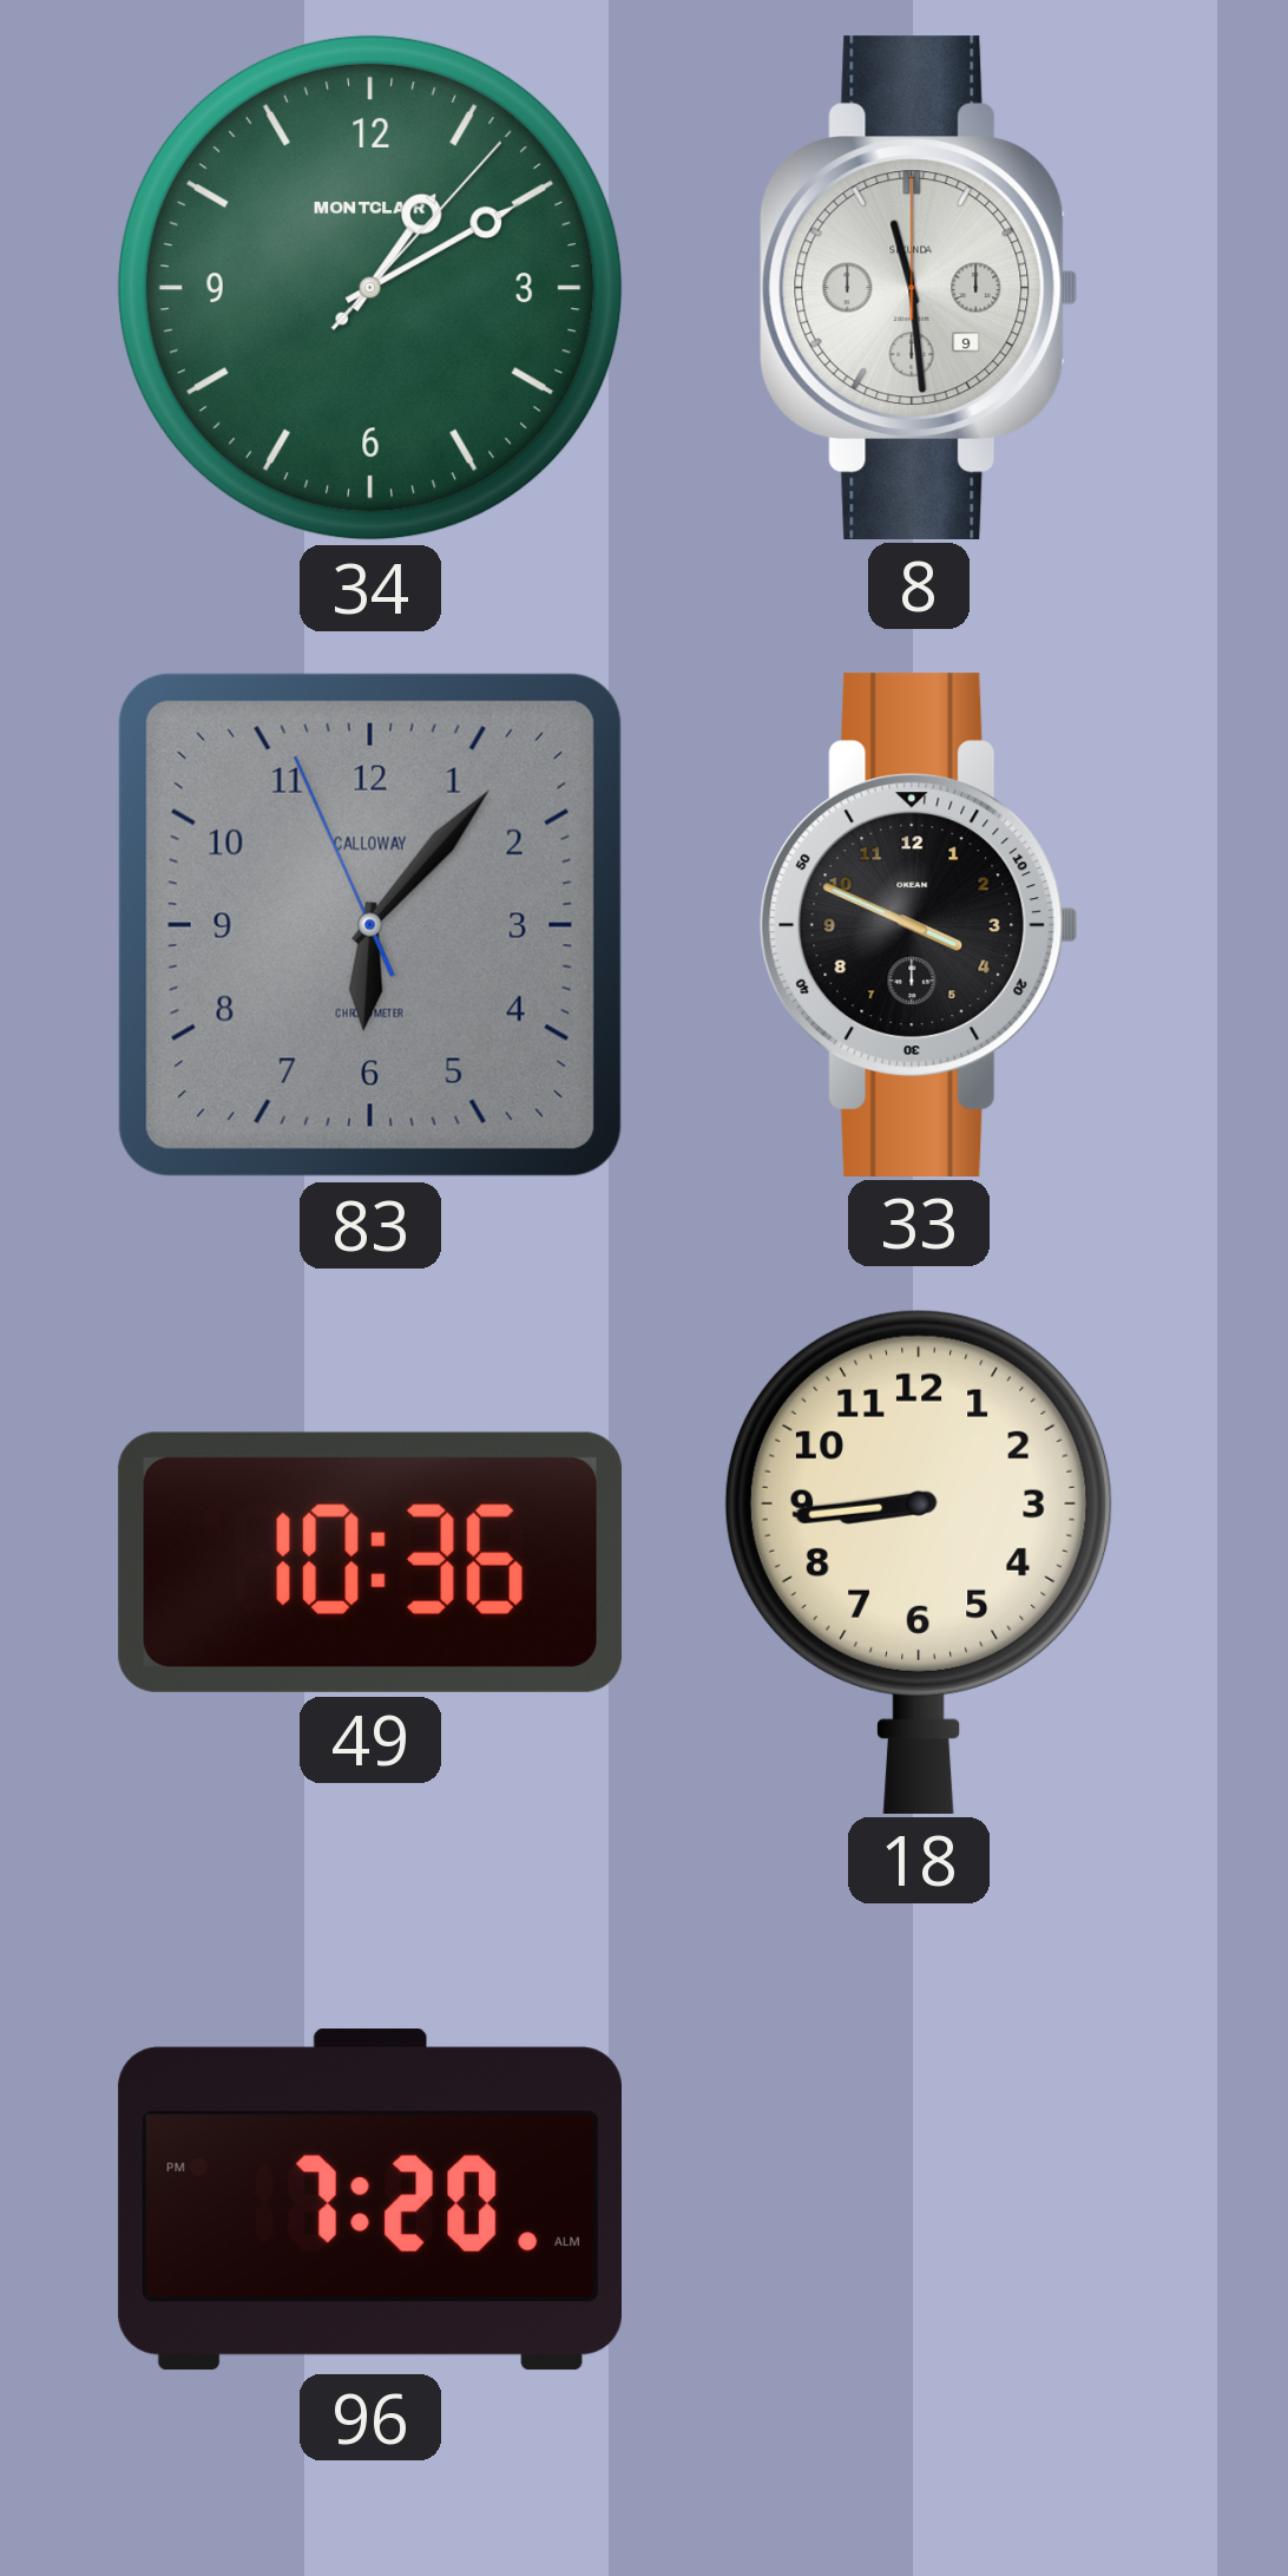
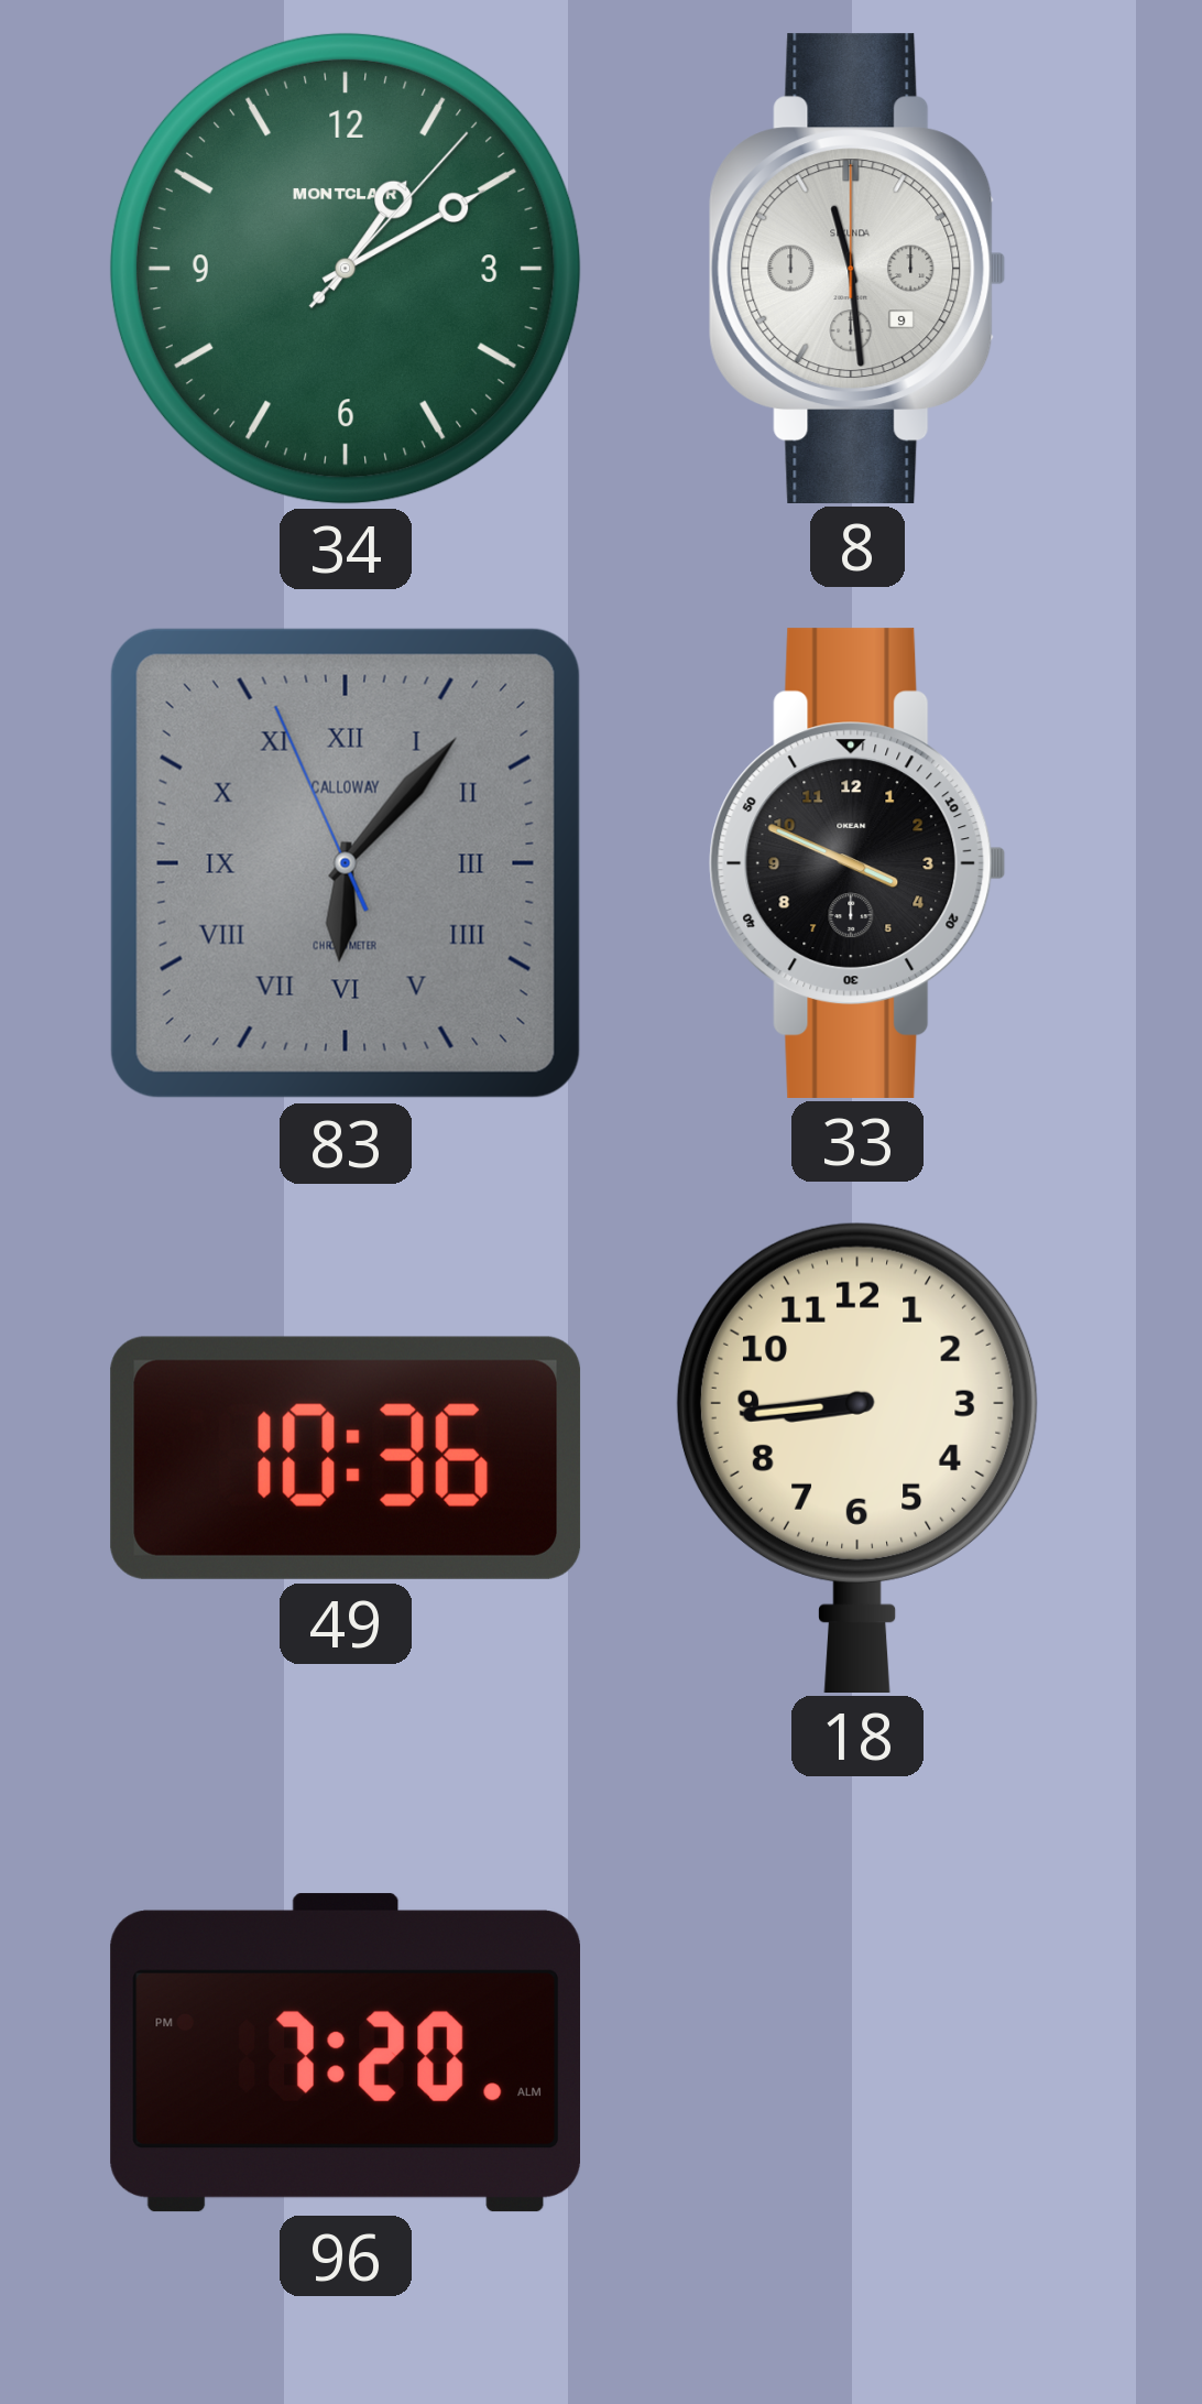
83 numerals: Arabic -> Roman (346, 863)
